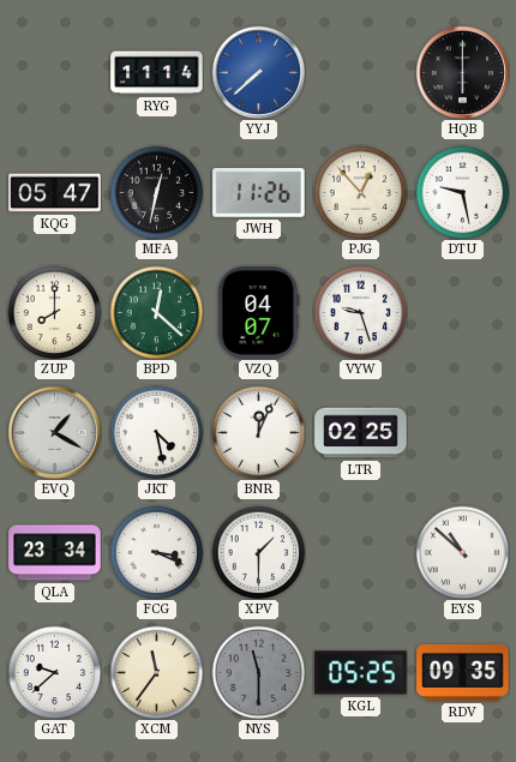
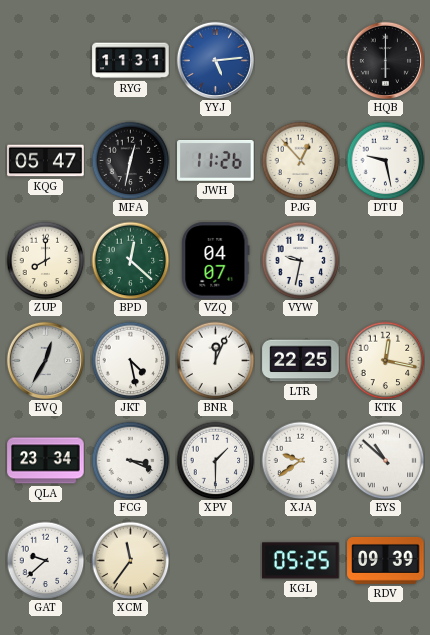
RYG: 11:14 -> 11:31 (131, 61)
YYJ: 7:38 -> 5:14 (215, 60)
VYW: 9:27 -> 9:32 (300, 260)
EVQ: 1:20 -> 12:35 (45, 360)
LTR: 02:25 -> 22:25 (301, 361)
KTK: none -> 12:17 (385, 360)
XJA: none -> 9:39 (300, 460)
NYS: 11:30 -> none (258, 672)
RDV: 09:35 -> 09:39 (386, 560)
